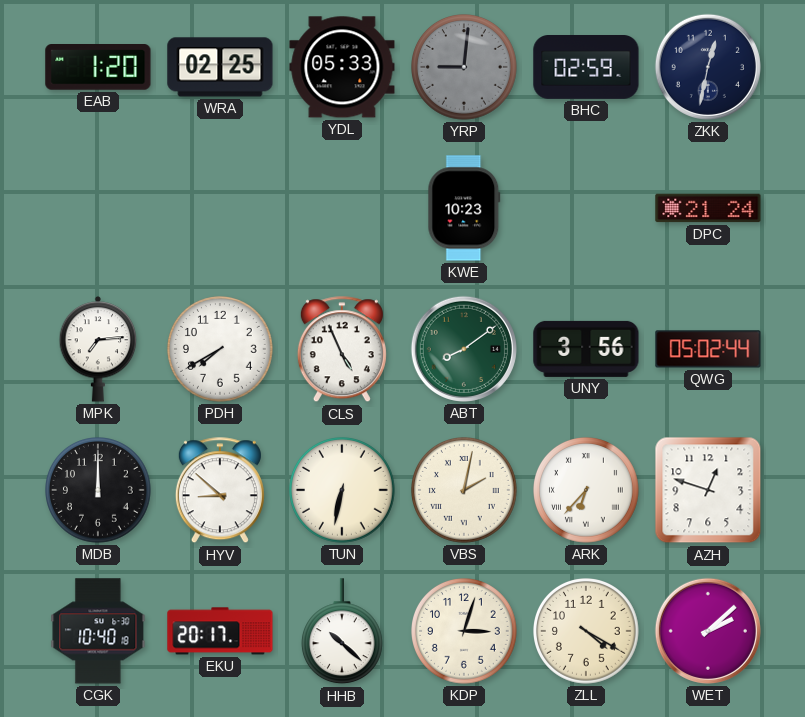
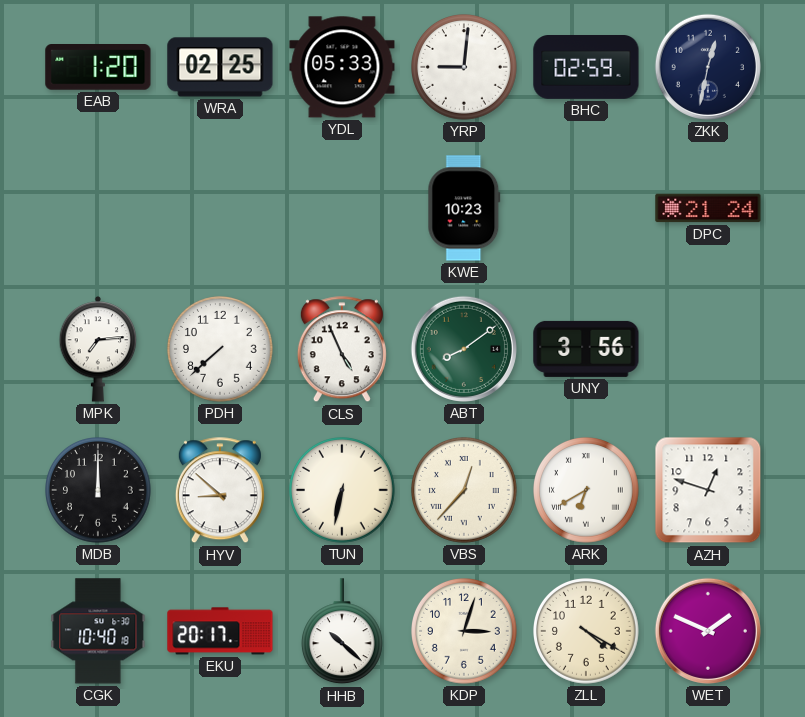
YRP dial: grey -> white (465, 68)
PDH: 7:40 -> 7:38 (221, 350)
QWG: 05:02 -> none (708, 349)
VBS: 2:02 -> 12:37 (465, 491)
ARK: 6:37 -> 6:40 (587, 491)
WET: 2:08 -> 1:49 (708, 631)
